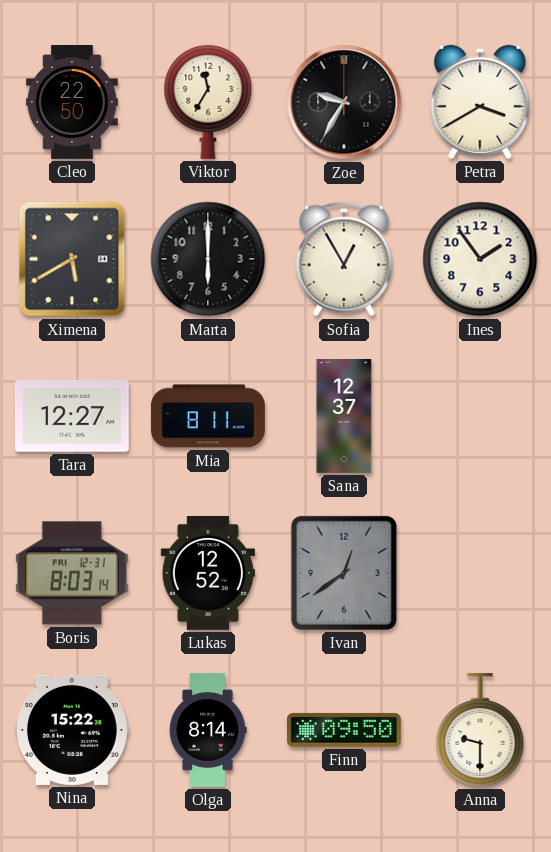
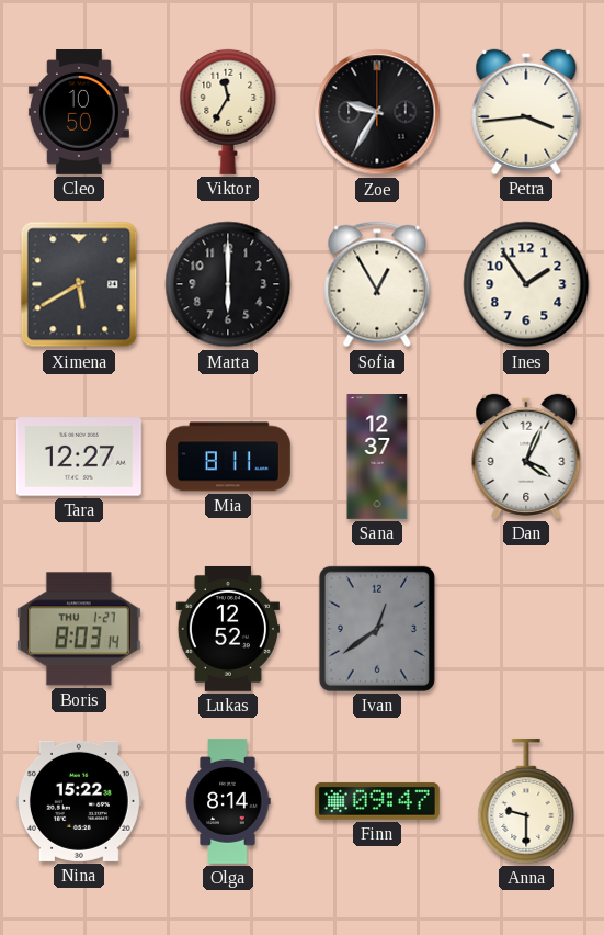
Cleo: 22:50 -> 10:50 (79, 113)
Petra: 3:40 -> 3:44 (526, 112)
Dan: none -> 4:04 (526, 457)
Boris date: FRI 12-31 -> THU 1-27 (79, 629)
Finn: 09:50 -> 09:47 (377, 801)
